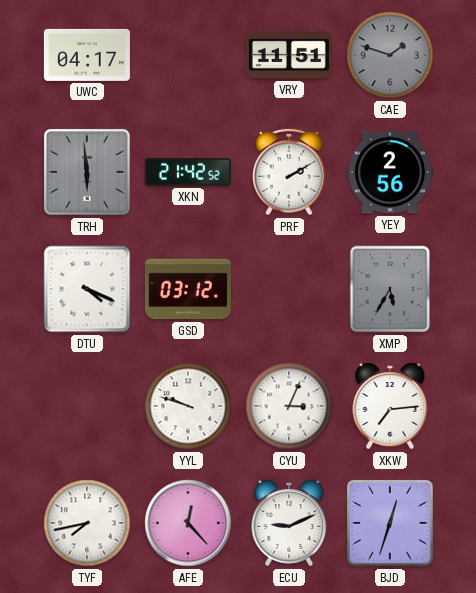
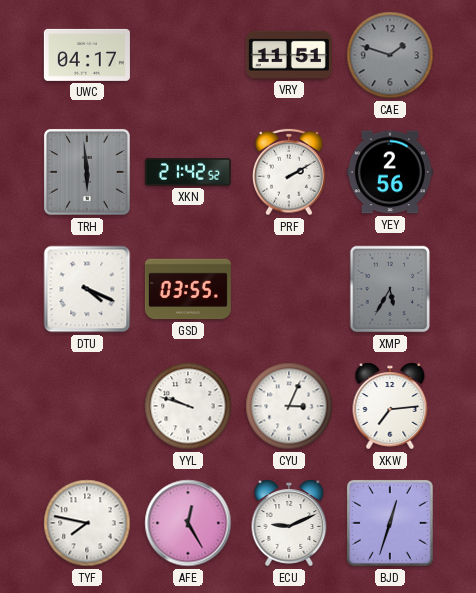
GSD: 03:12 -> 03:55 (188, 289)
TYF: 7:43 -> 7:47 (87, 523)
AFE: 12:23 -> 12:25 (188, 523)
